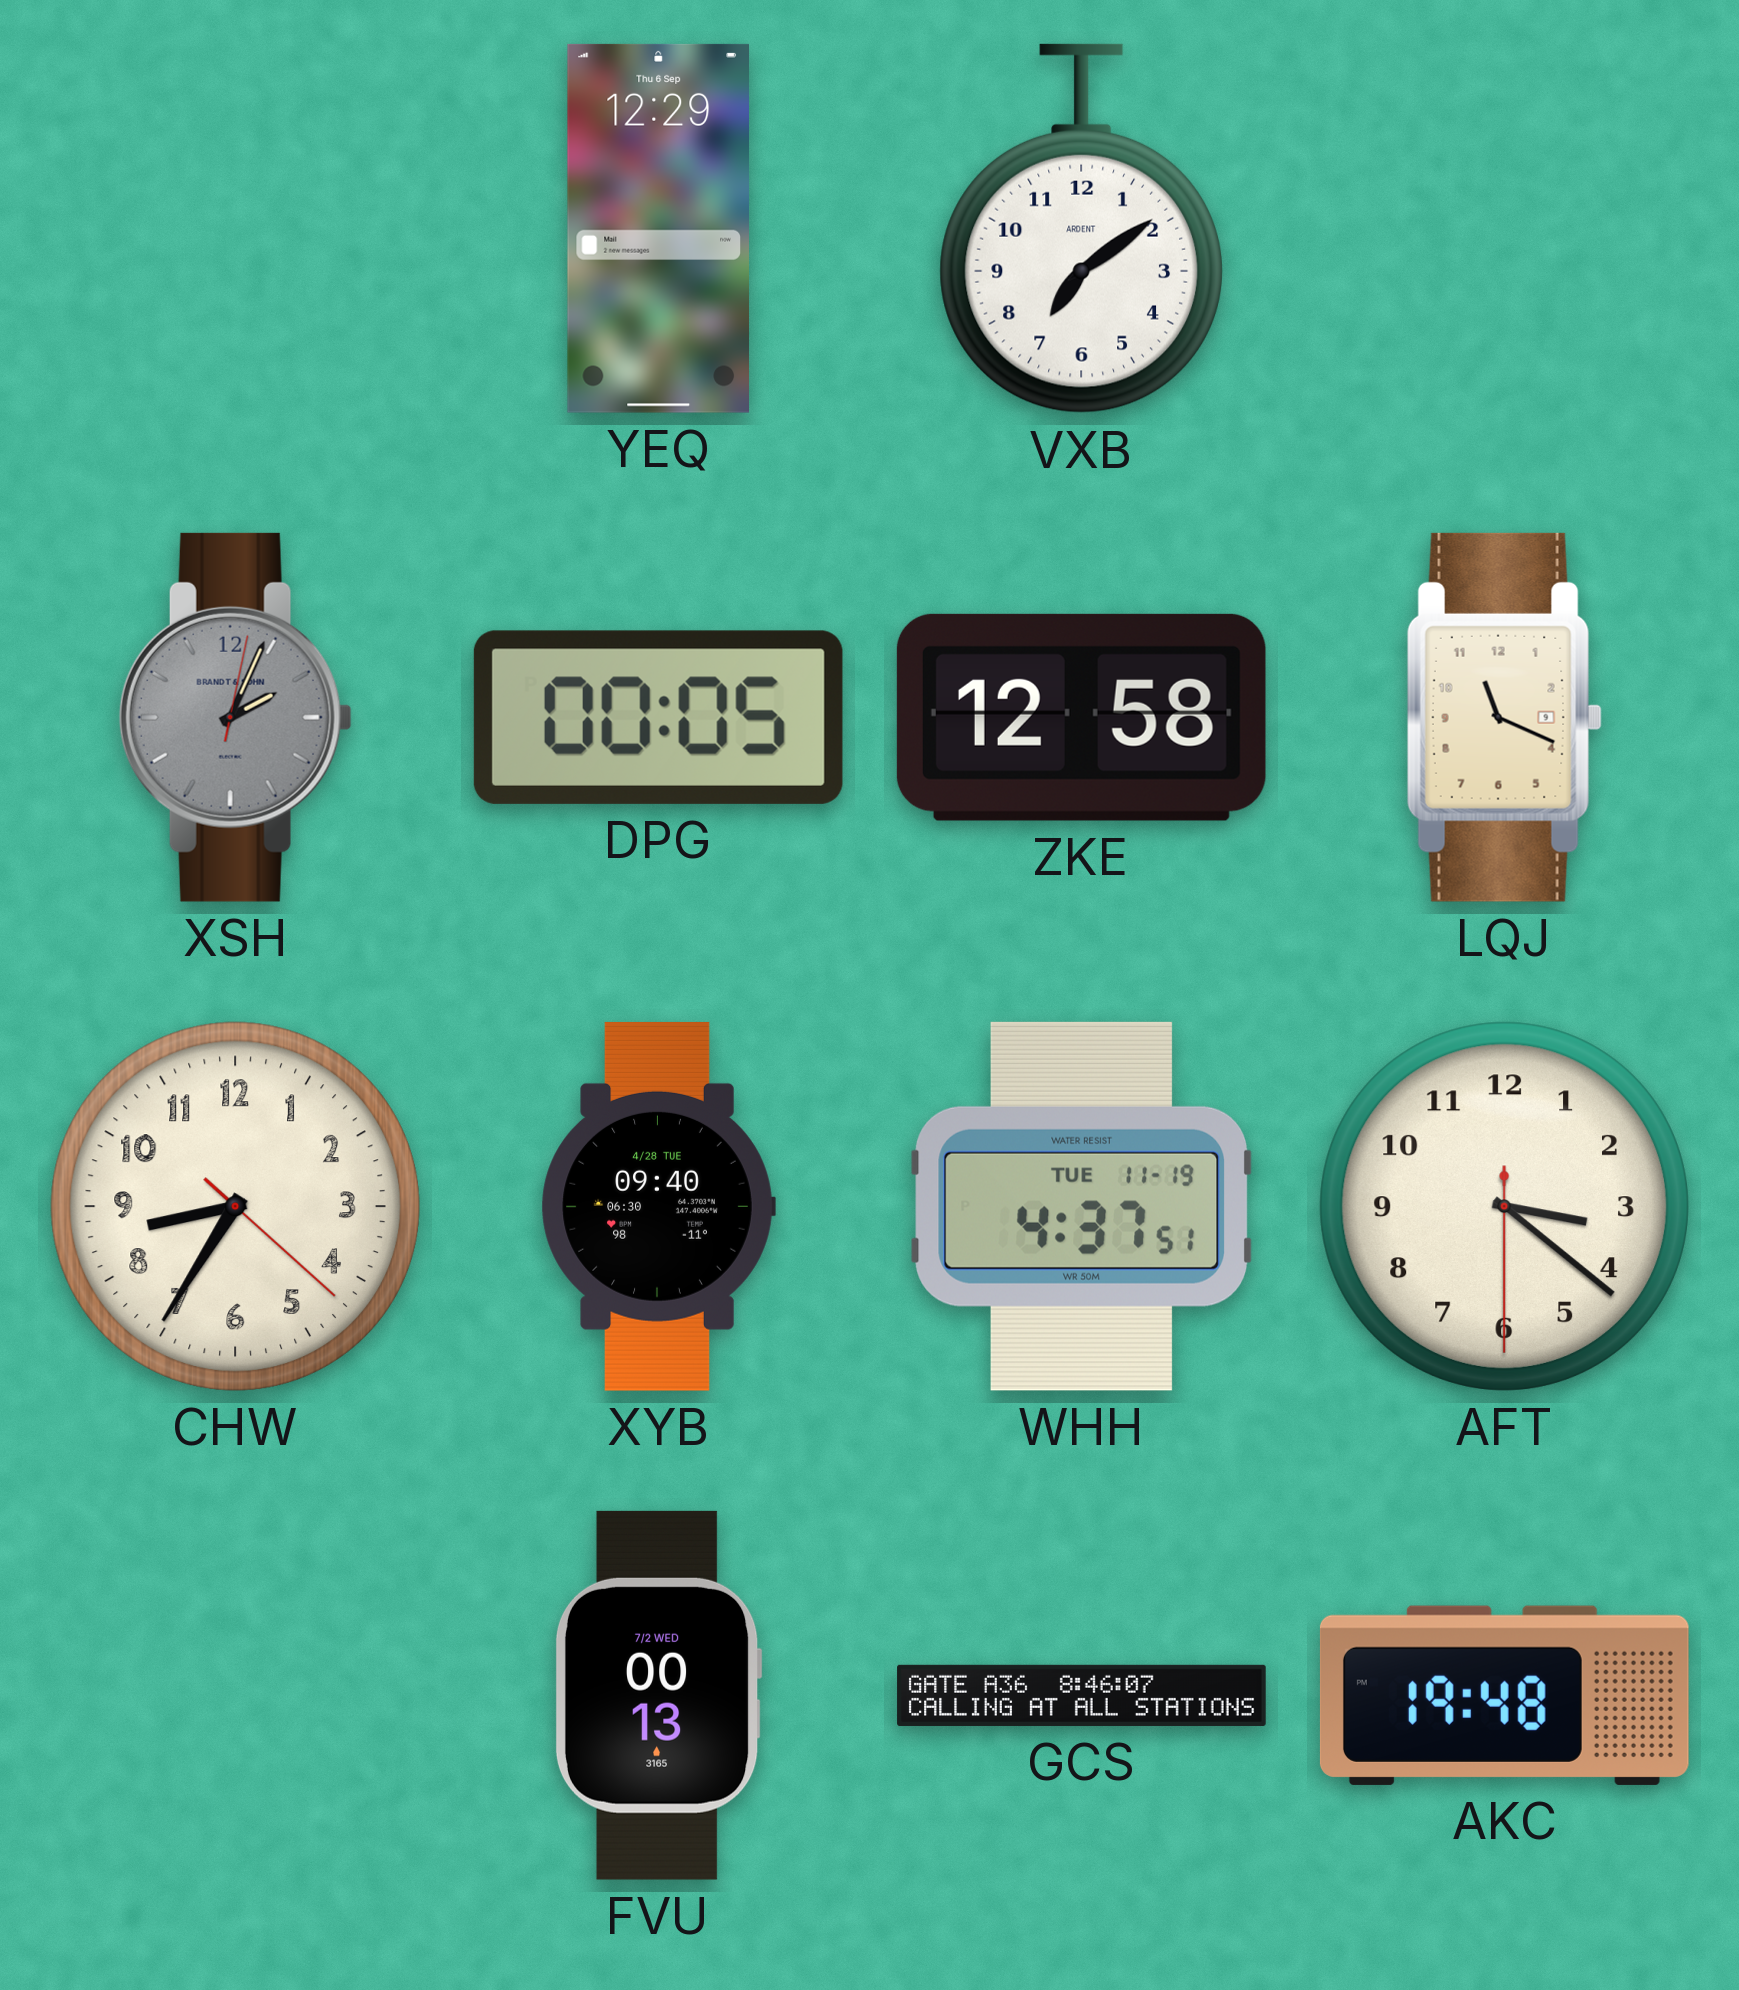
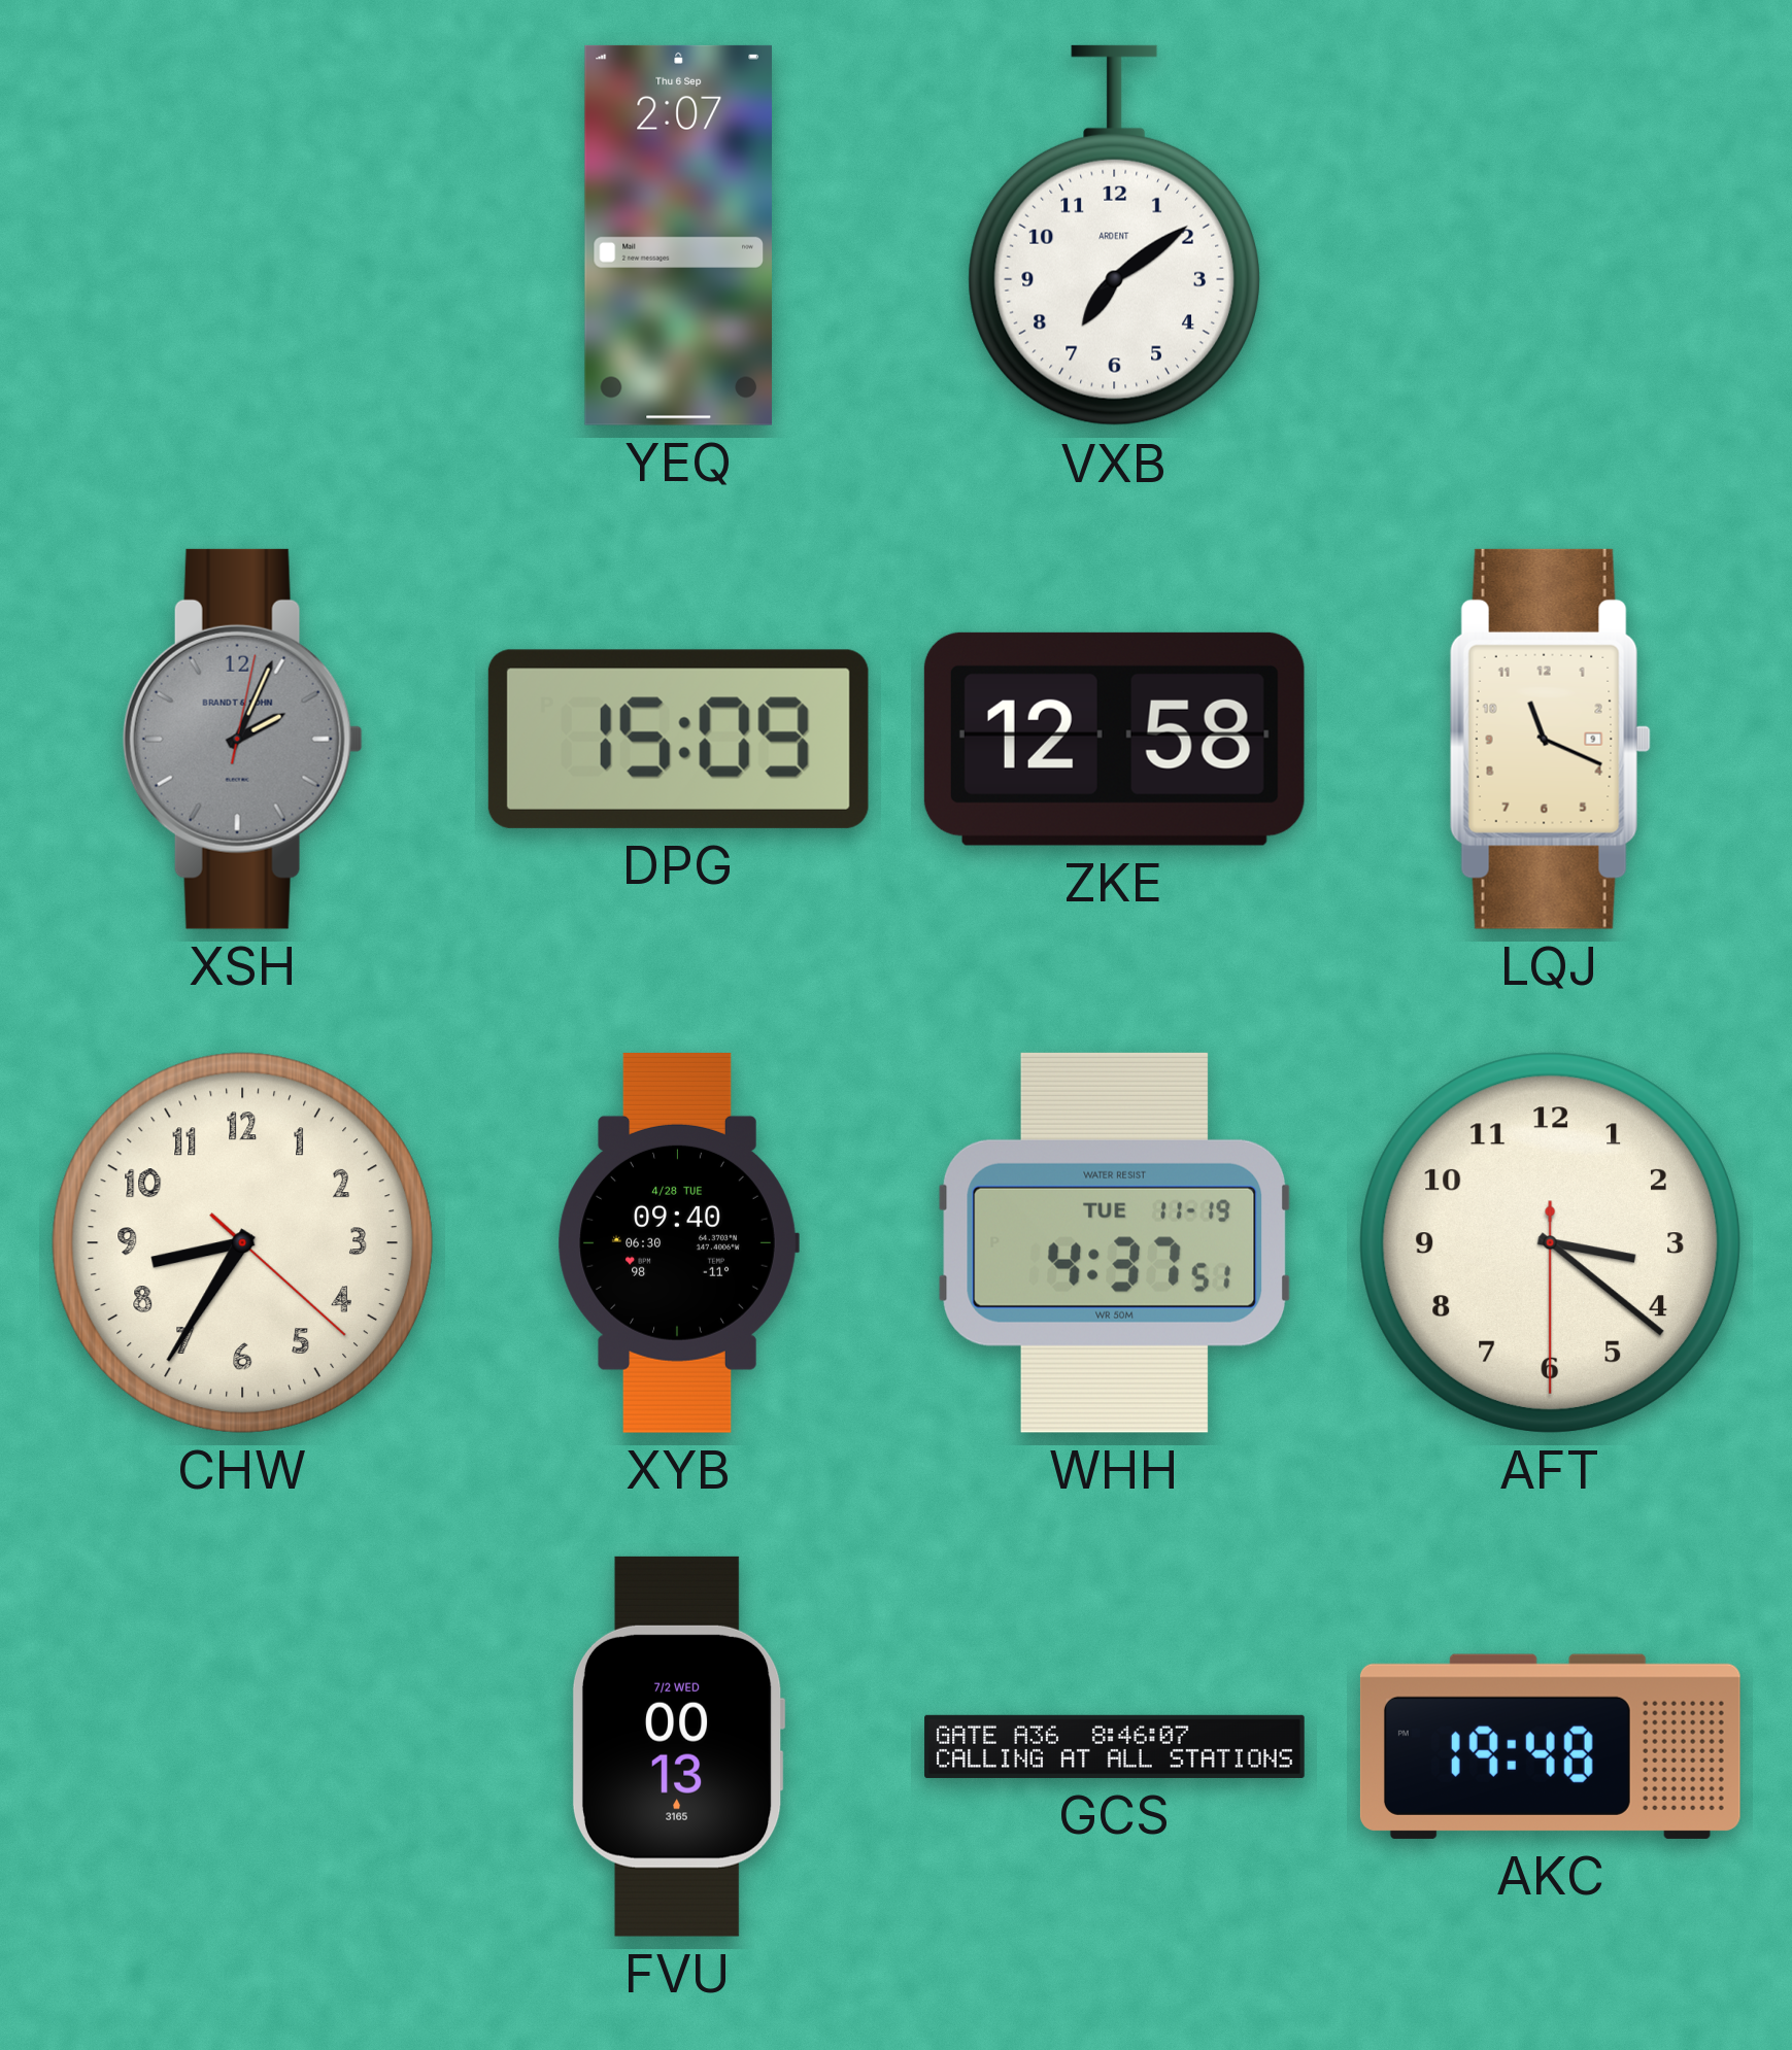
YEQ: 12:29 -> 2:07 (678, 235)
DPG: 00:05 -> 15:09 (678, 739)
